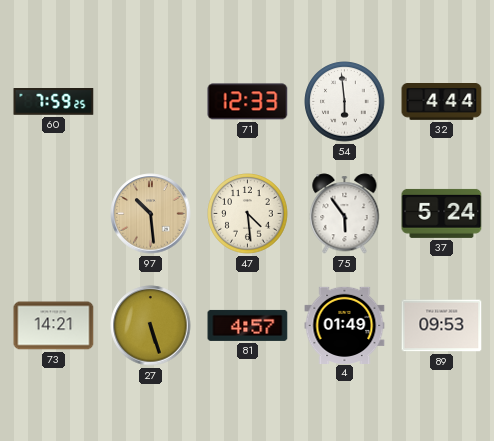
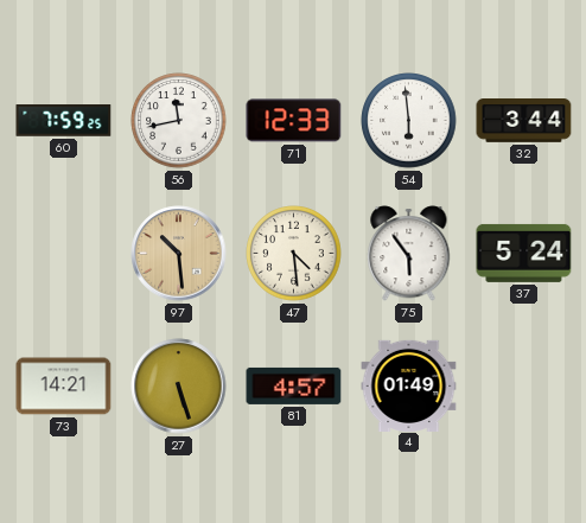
56: none -> 11:43 (179, 121)
32: 4:44 -> 3:44 (524, 121)
89: 09:53 -> none (442, 326)
